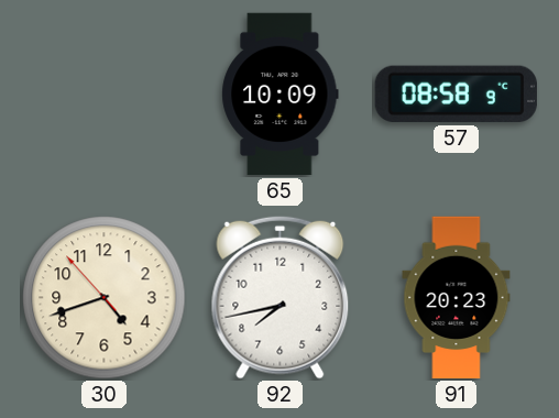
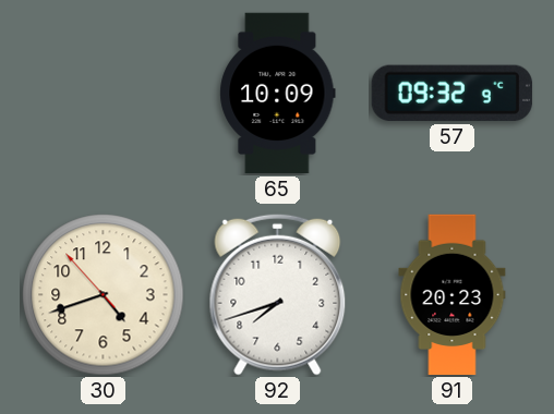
57: 08:58 -> 09:32 (451, 93)
92: 7:43 -> 7:42 (278, 294)
